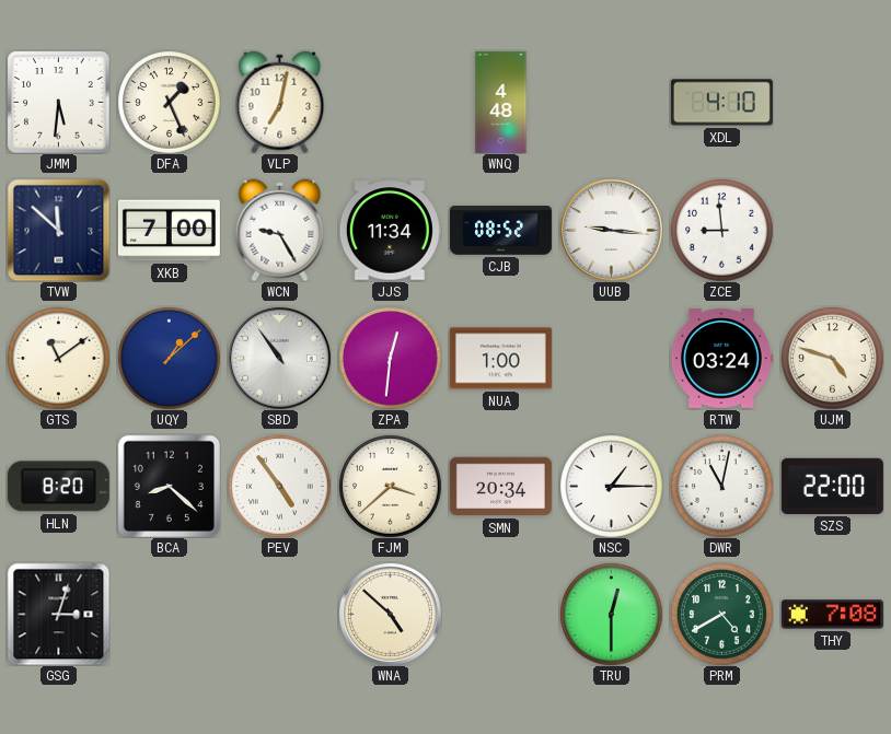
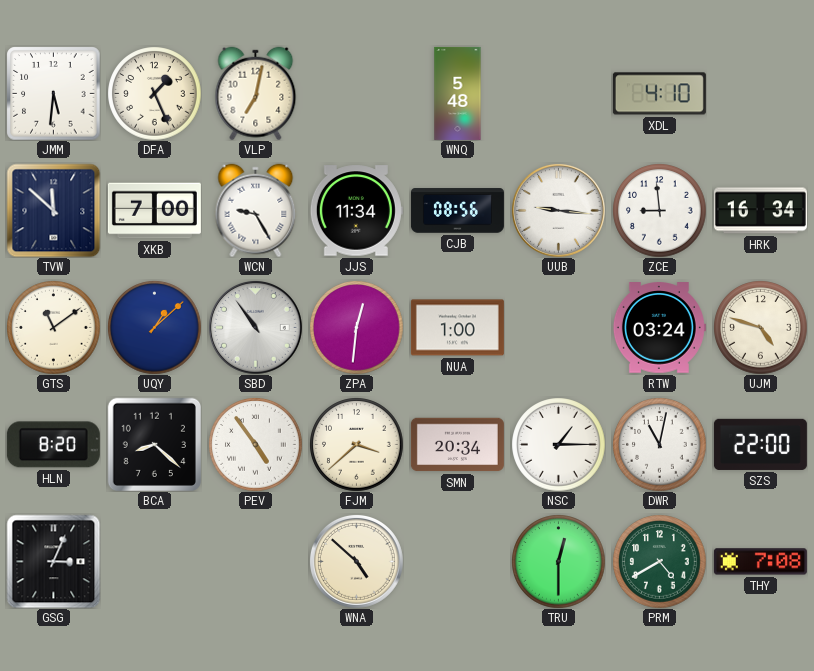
WNQ: 4:48 -> 5:48 (458, 93)
CJB: 08:52 -> 08:56 (457, 211)
HRK: none -> 16:34 (760, 211)
GSG: 3:03 -> 3:04 (53, 561)
